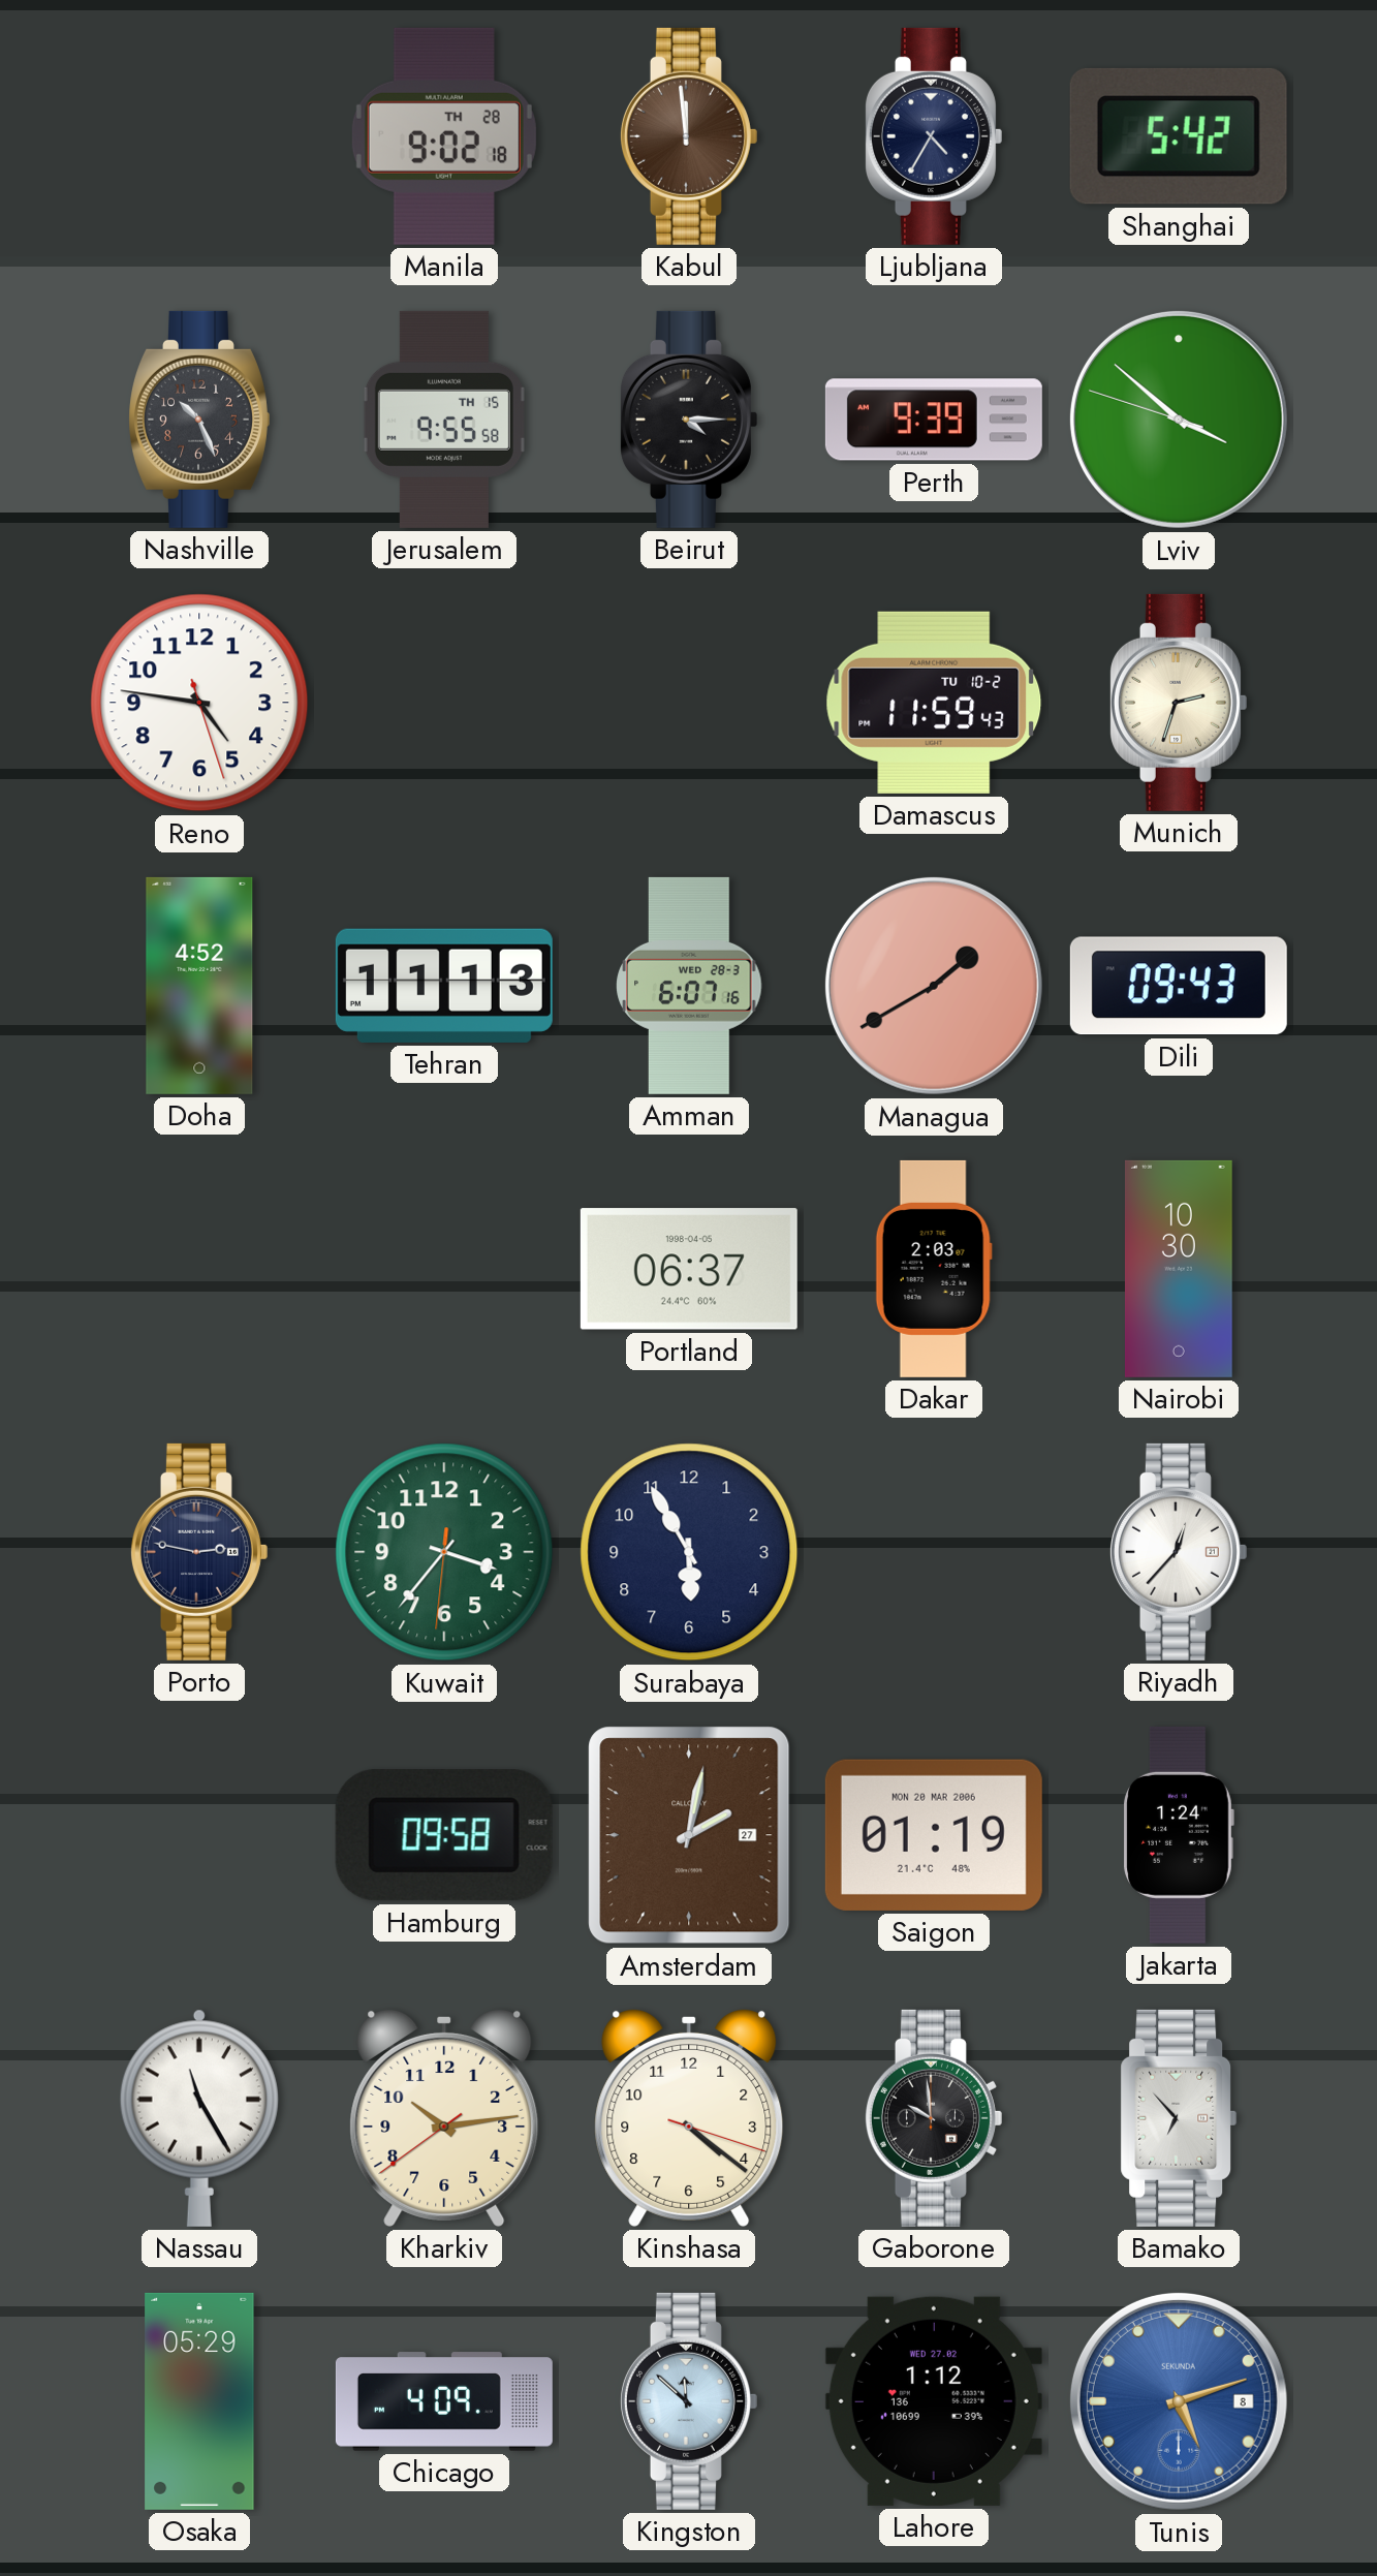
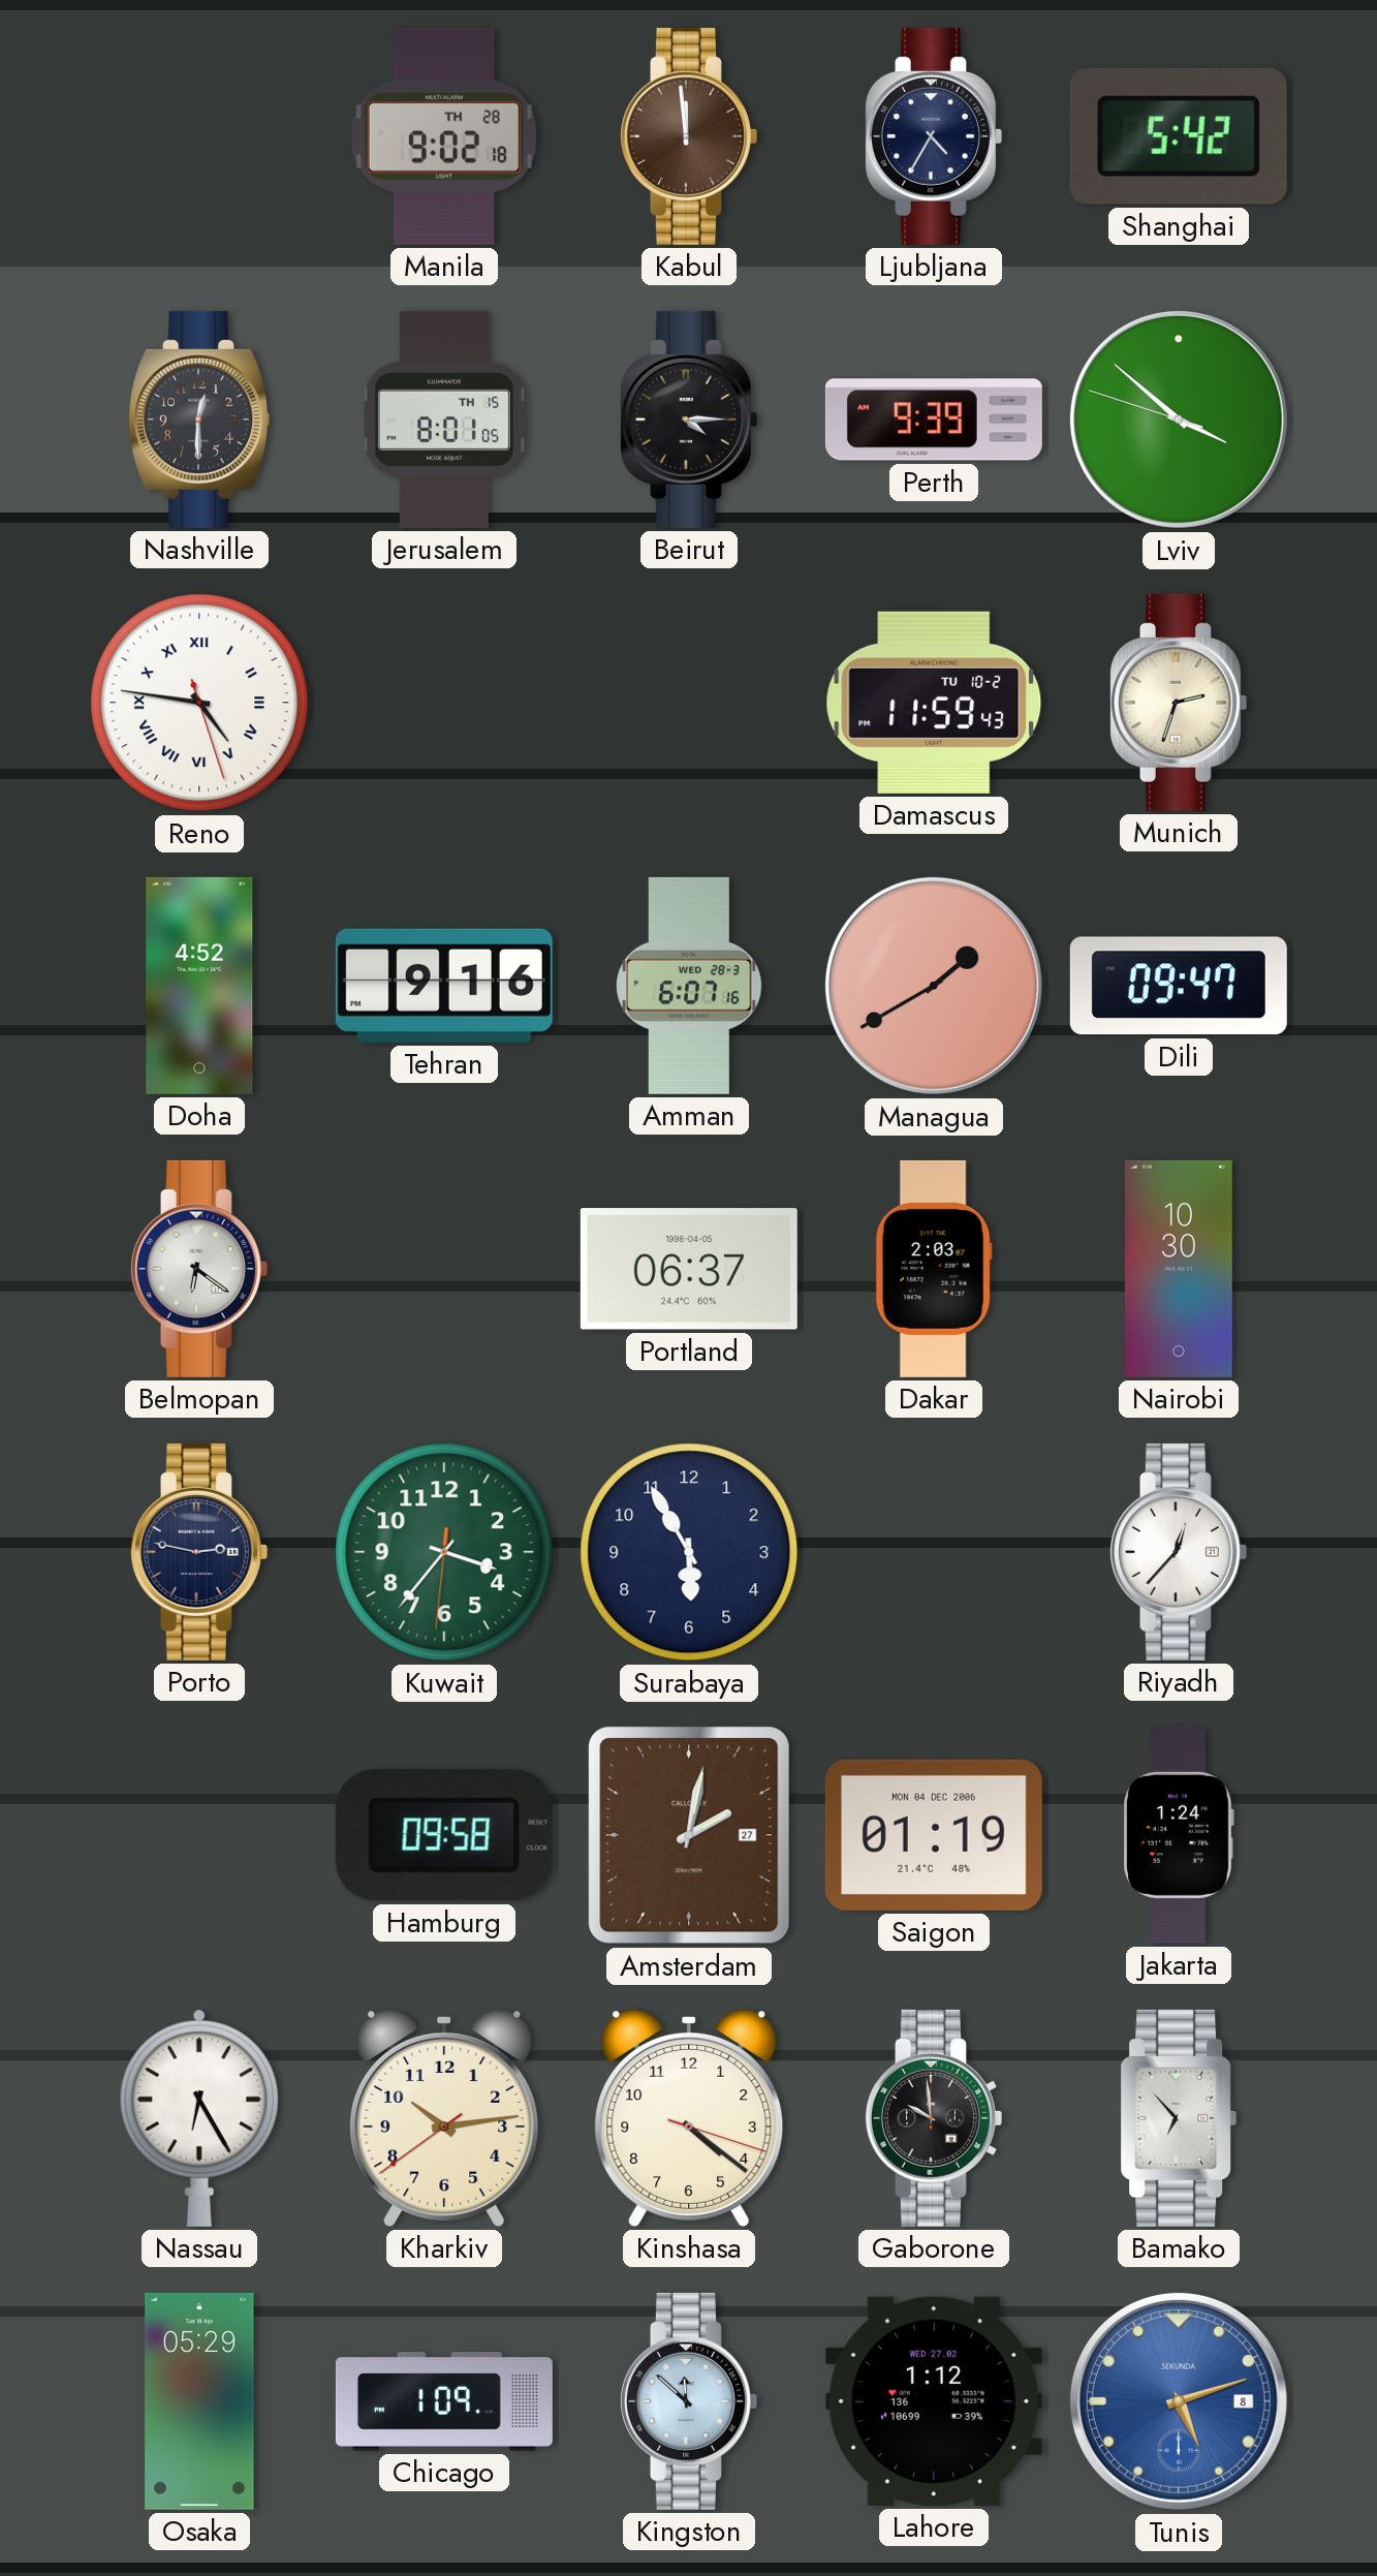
Nashville: 10:26 -> 12:30 (199, 420)
Jerusalem: 9:55 -> 8:01 (444, 420)
Reno numerals: Arabic -> Roman (199, 703)
Tehran: 11:13 -> 9:16 (444, 986)
Dili: 09:43 -> 09:47 (1179, 986)
Belmopan: none -> 6:21 (198, 1269)
Saigon date: MON 20 MAR 2006 -> MON 04 DEC 2006 (934, 1835)
Nassau: 11:25 -> 6:25 (199, 2118)
Chicago: 4:09 -> 1:09 (444, 2401)
